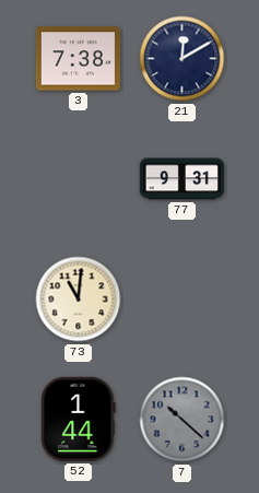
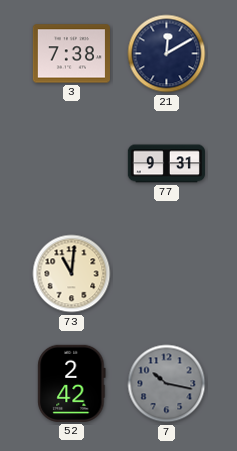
52: 1:44 -> 2:42 (72, 383)
7: 10:22 -> 10:17 (167, 384)
